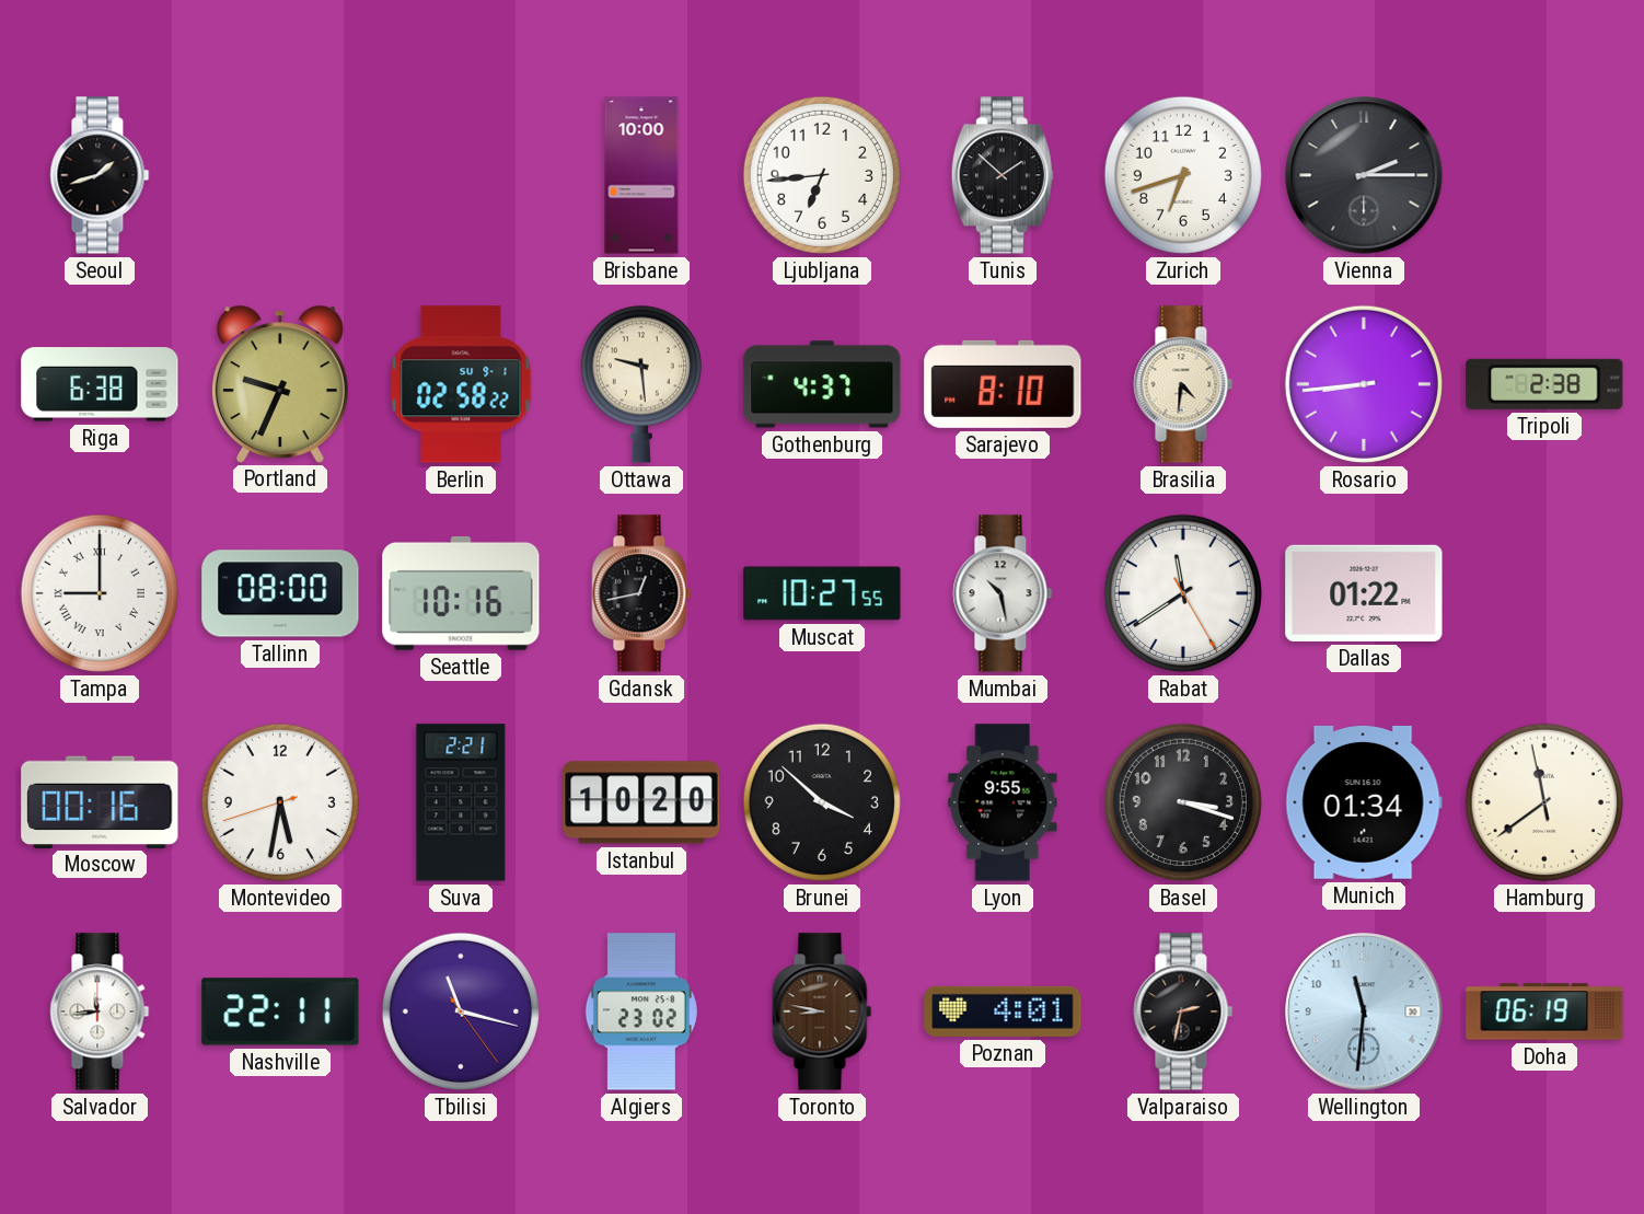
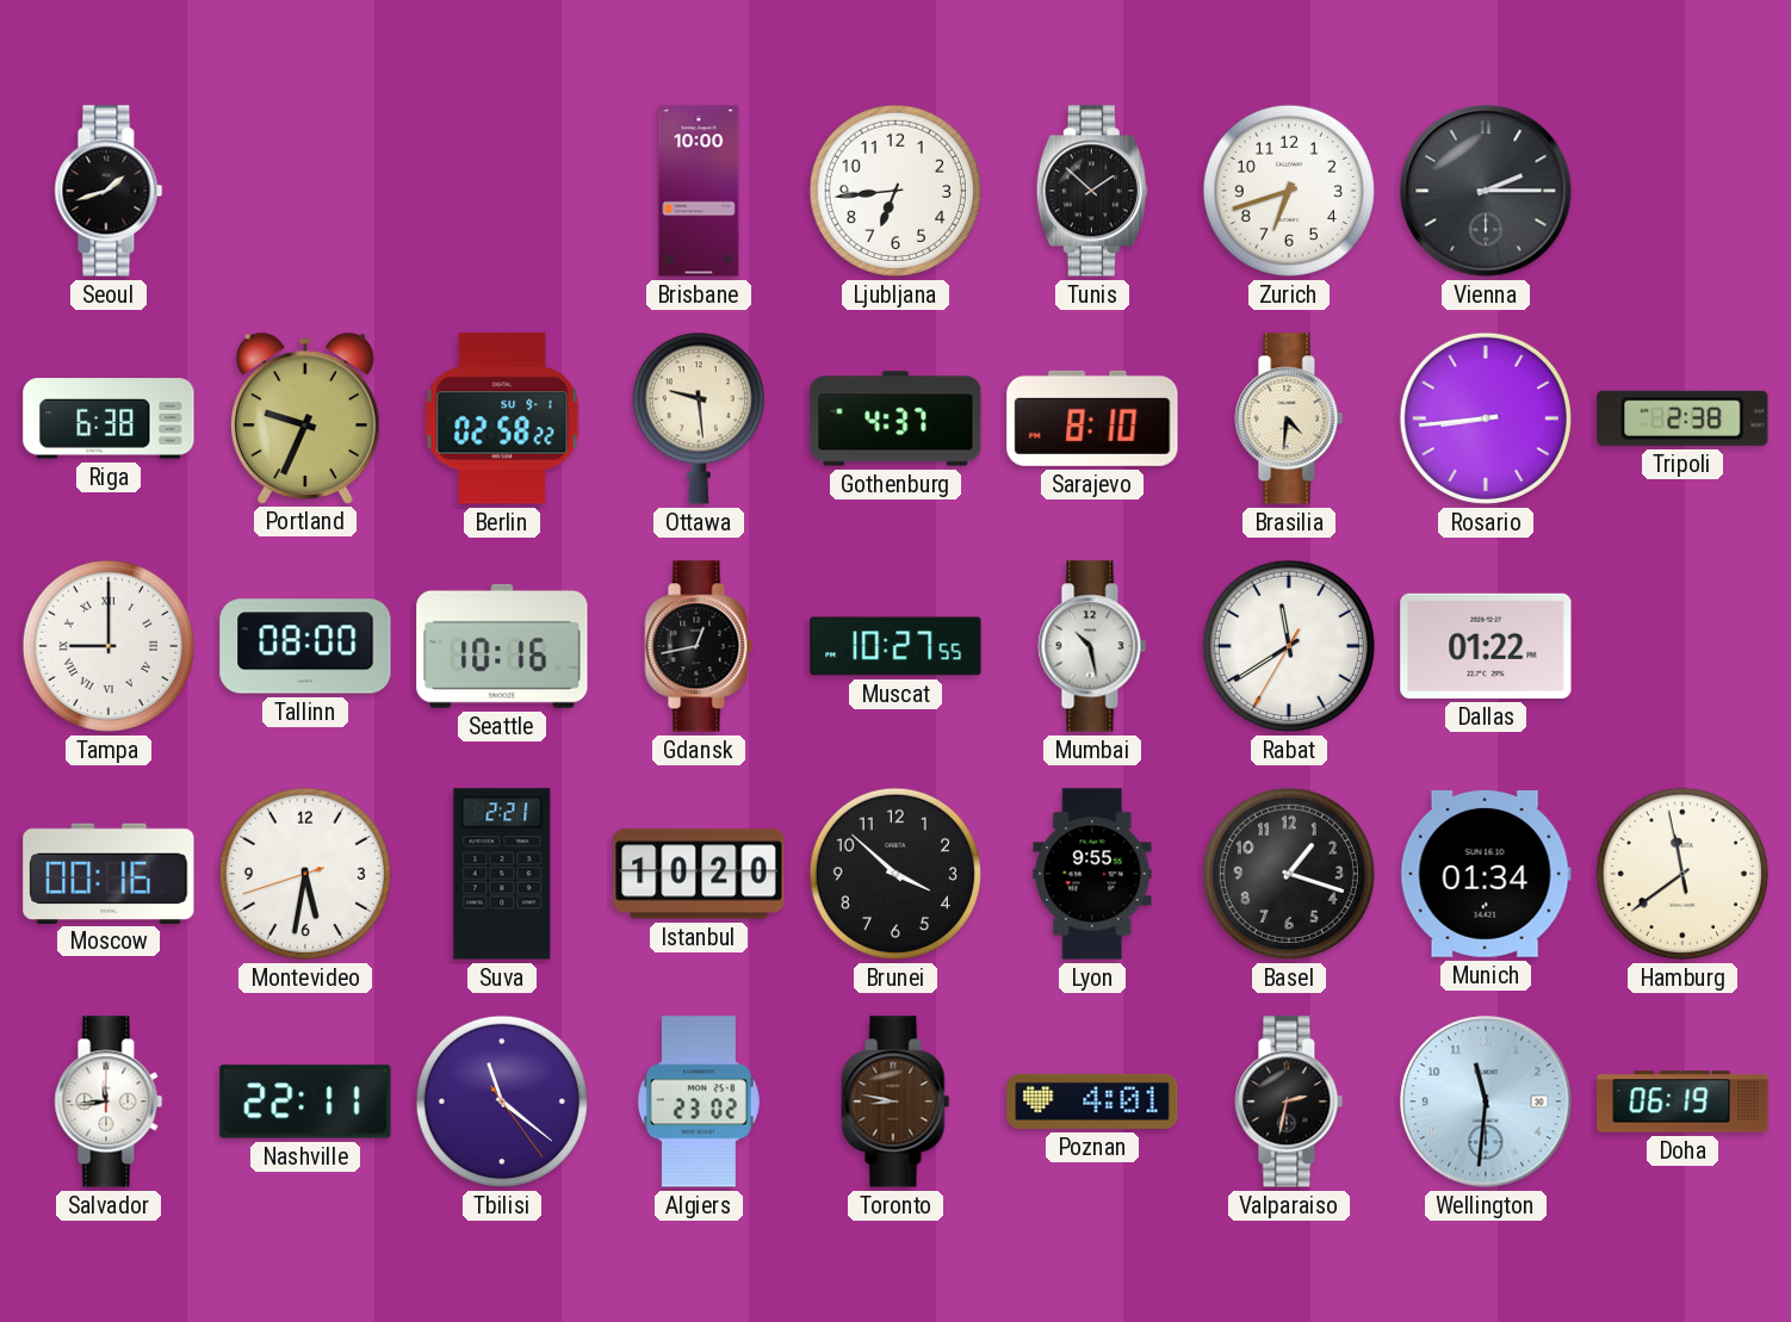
Rabat: 11:39:25 -> 11:39:35 (1289, 646)
Basel: 3:18 -> 1:18 (1289, 874)
Tbilisi: 11:17 -> 11:21 (502, 1101)
